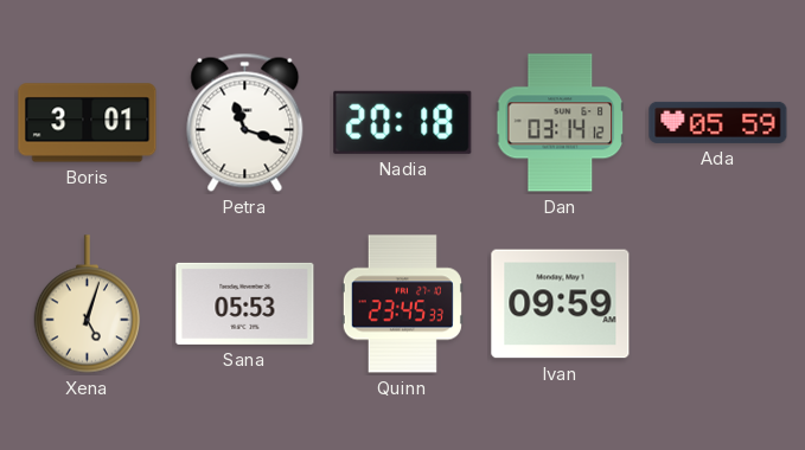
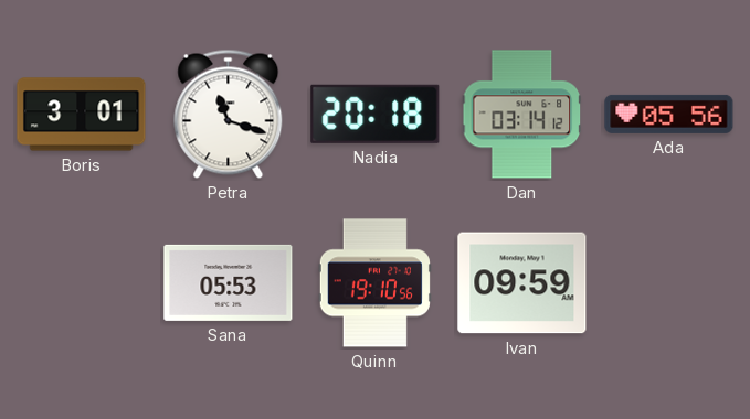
Ada: 05:59 -> 05:56 (669, 114)
Xena: 5:03 -> none (87, 304)
Quinn: 23:45 -> 19:10 (374, 283)
